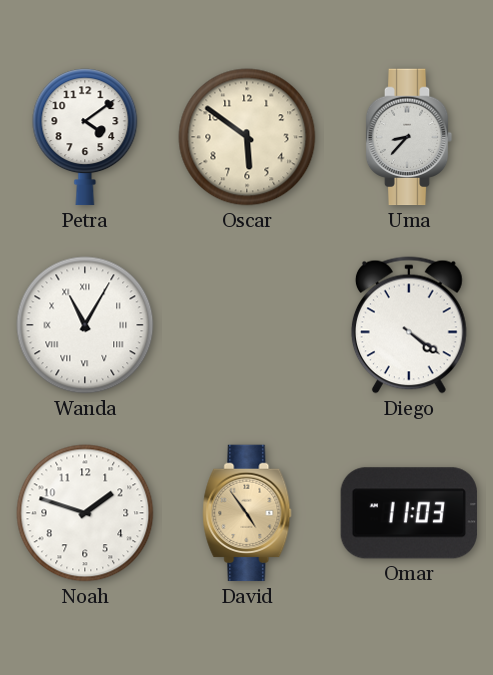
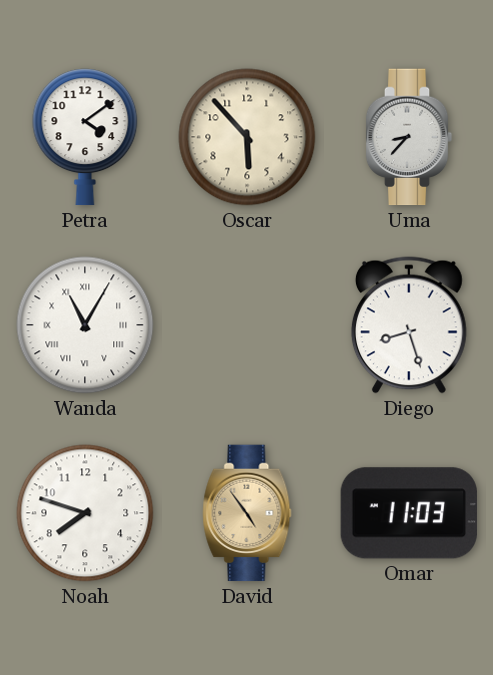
Oscar: 5:51 -> 5:53 (247, 137)
Diego: 4:21 -> 8:27 (409, 325)
Noah: 1:48 -> 7:48 (85, 513)
